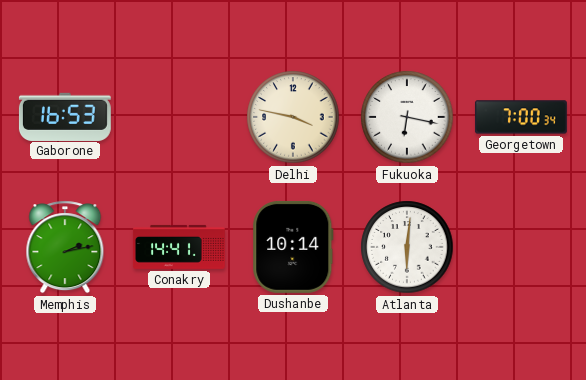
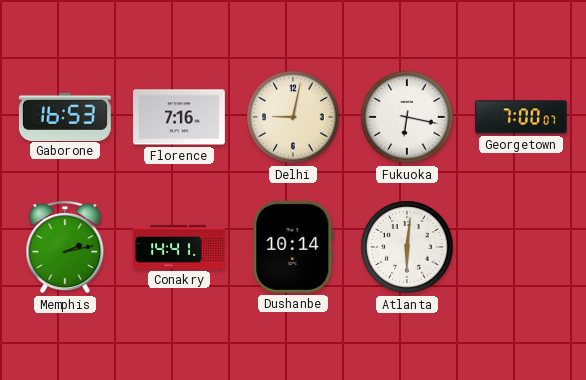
Florence: none -> 7:16 (179, 117)
Delhi: 3:47 -> 9:02 (293, 117)
Georgetown: 7:00:34 -> 7:00:07 (521, 117)
